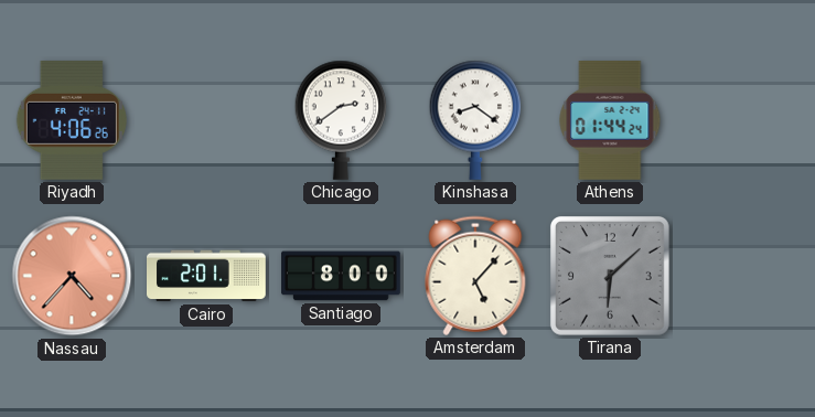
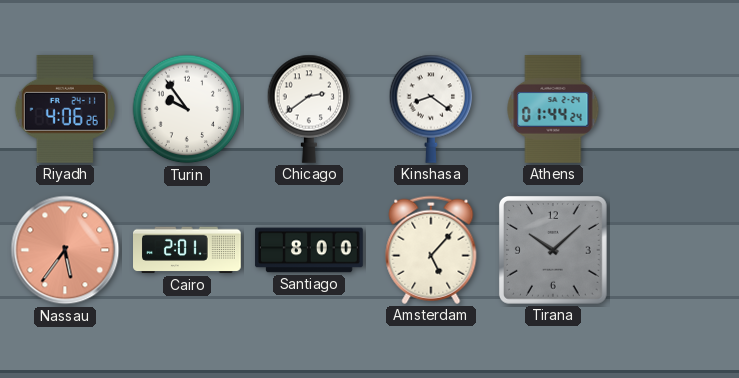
Turin: none -> 9:54 (187, 109)
Nassau: 4:37 -> 5:36 (65, 250)
Tirana: 6:08 -> 10:08 (553, 250)
